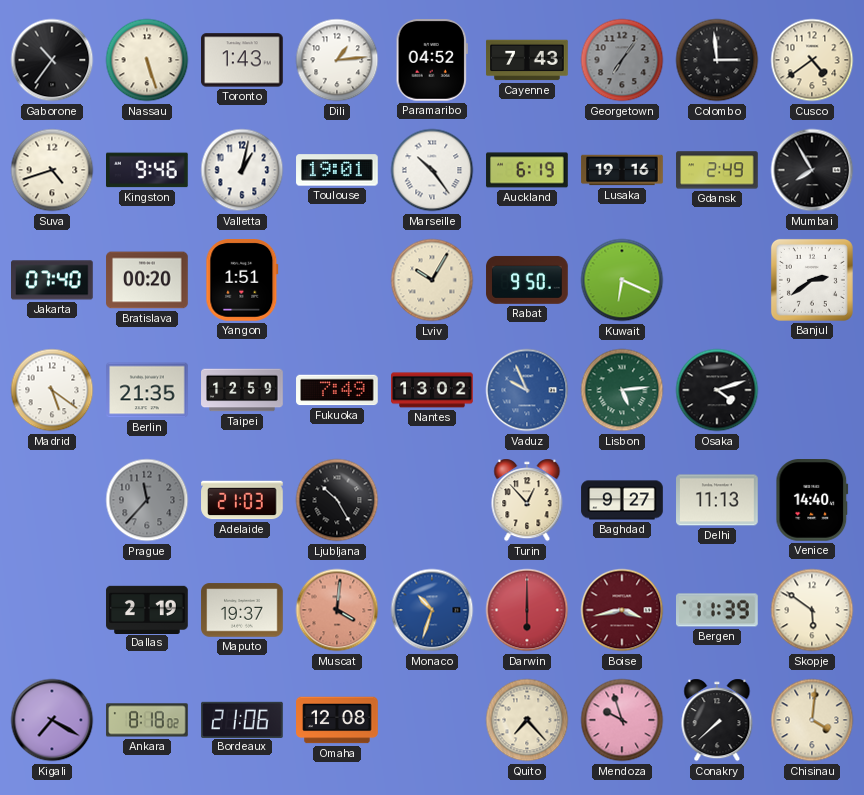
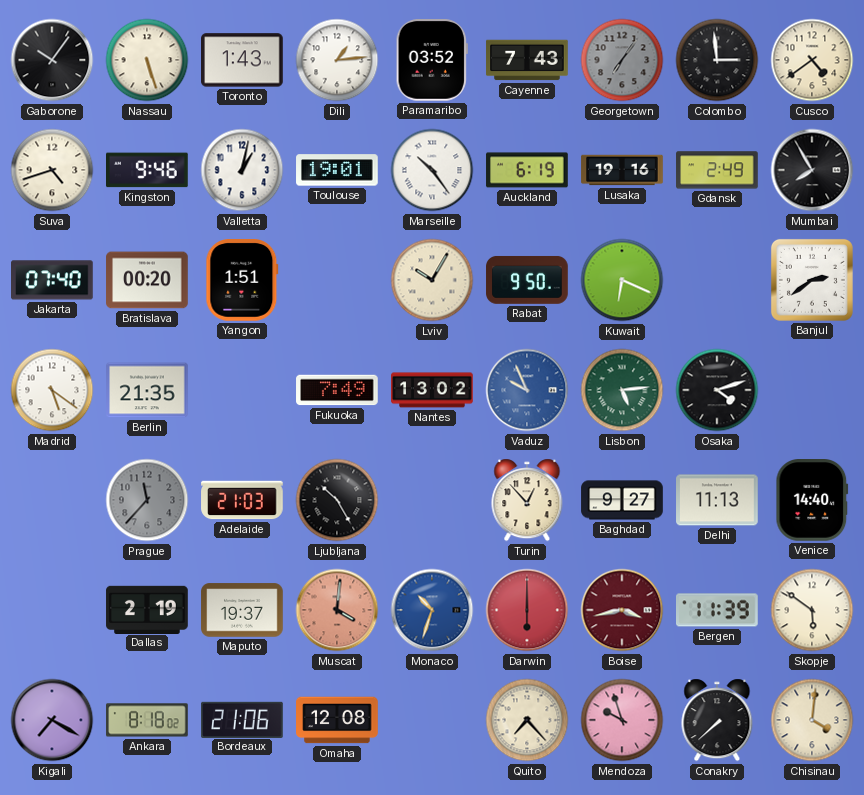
Gaborone: 10:36 -> 10:06 (52, 60)
Paramaribo: 04:52 -> 03:52 (432, 61)
Taipei: 12:59 -> none (242, 390)
